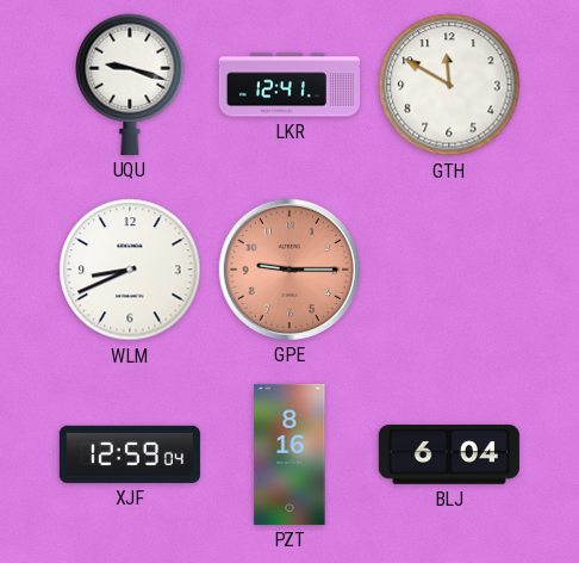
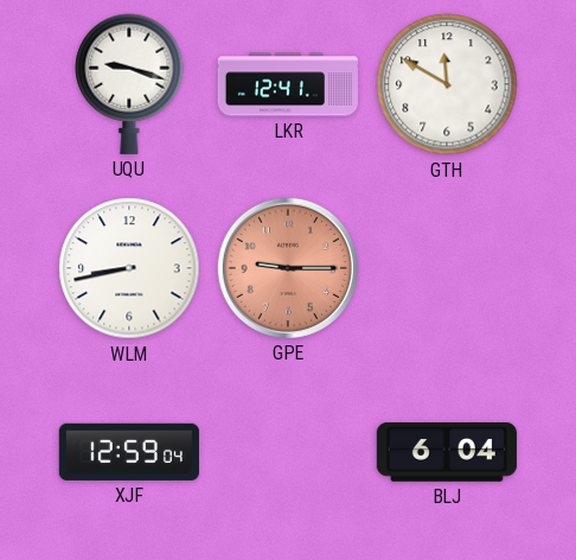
WLM: 8:41 -> 8:43 (129, 268)
PZT: 8:16 -> none (289, 454)
